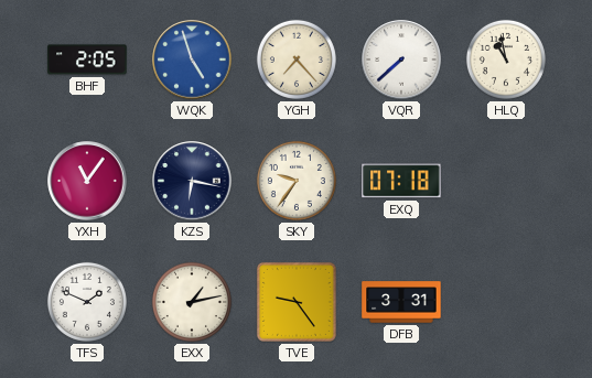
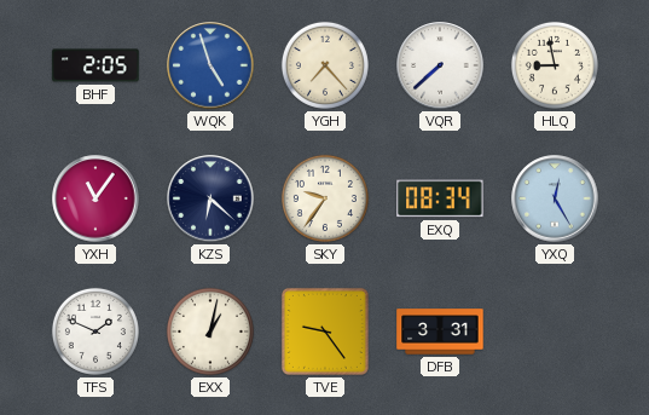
HLQ: 10:58 -> 8:58 (555, 65)
KZS: 6:17 -> 6:22 (210, 198)
EXQ: 07:18 -> 08:34 (440, 198)
YXQ: none -> 12:25 (555, 198)
EXX: 1:13 -> 1:02 (210, 332)
